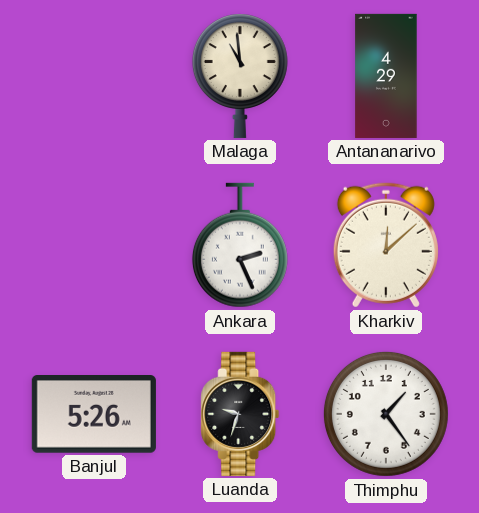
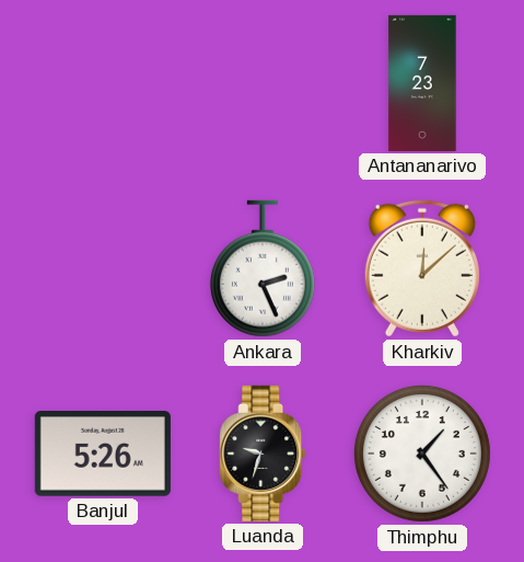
Malaga: 10:59 -> none (240, 76)
Antananarivo: 4:29 -> 7:23 (422, 83)
